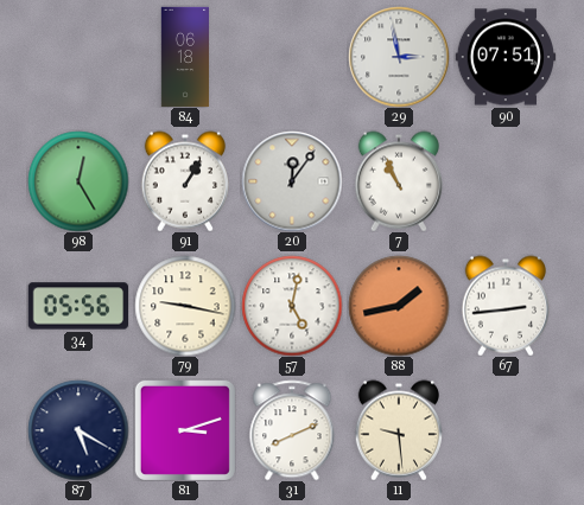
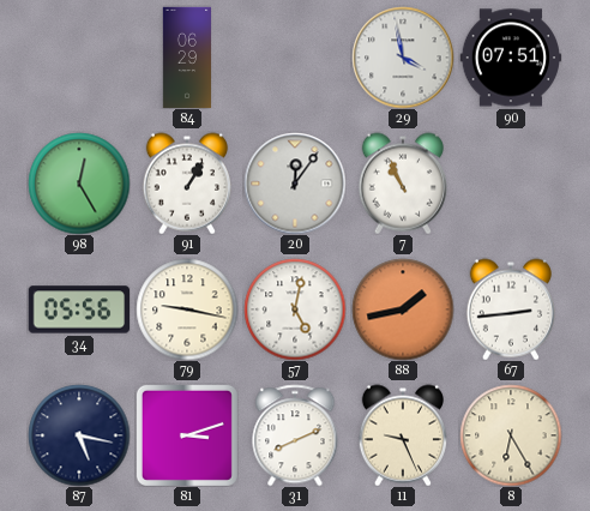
84: 06:18 -> 06:29 (187, 58)
29: 2:58 -> 3:58 (403, 58)
87: 5:20 -> 5:17 (79, 435)
11: 9:29 -> 9:26 (402, 435)
8: none -> 6:25 (511, 435)
